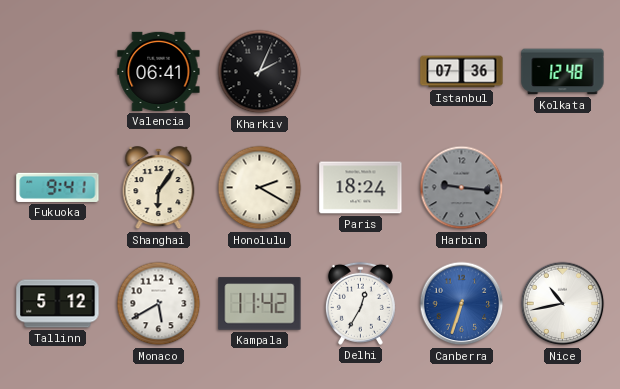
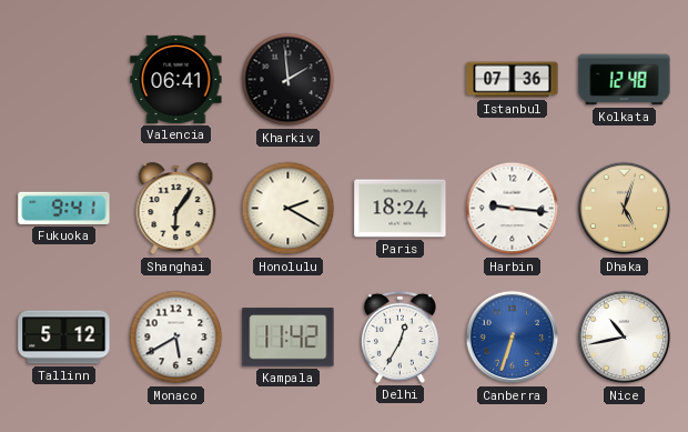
Kharkiv: 2:04 -> 1:59 (289, 80)
Harbin dial: grey -> white (513, 209)
Dhaka: none -> 5:03 (625, 209)
